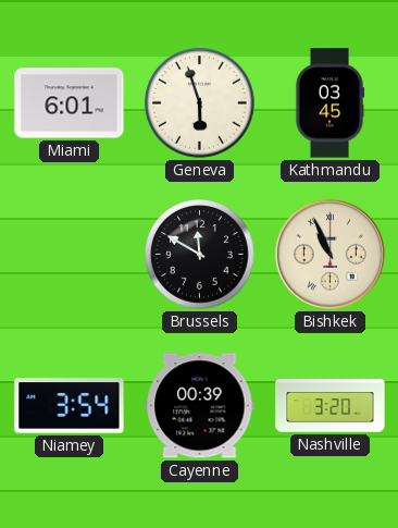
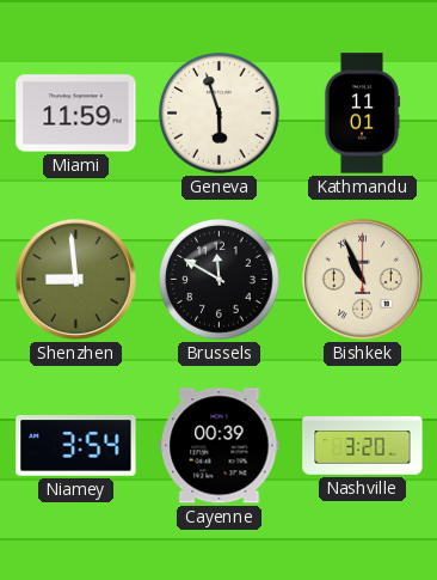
Miami: 6:01 -> 11:59 (76, 114)
Kathmandu: 03:45 -> 11:01 (362, 114)
Shenzhen: none -> 8:59 (75, 279)
